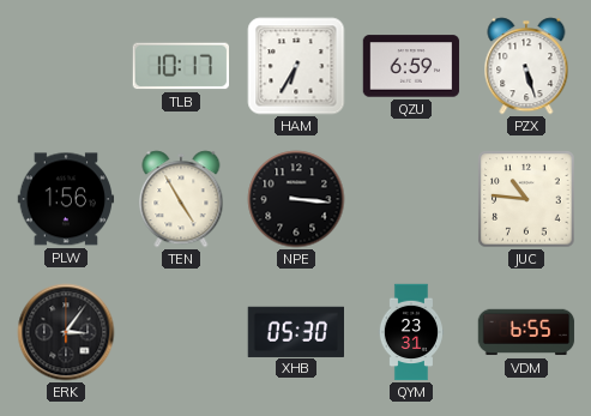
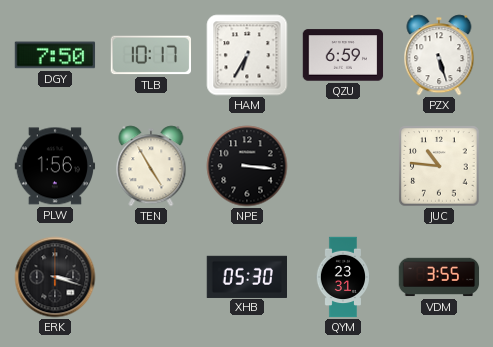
DGY: none -> 7:50 (55, 55)
ERK: 3:06 -> 3:18 (55, 277)
VDM: 6:55 -> 3:55 (439, 277)
